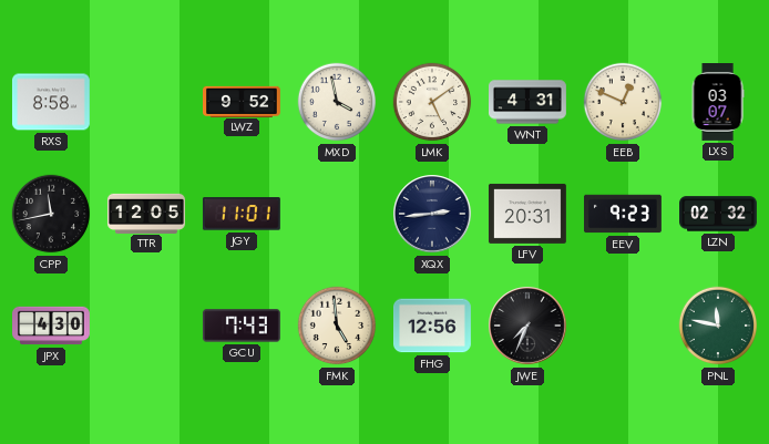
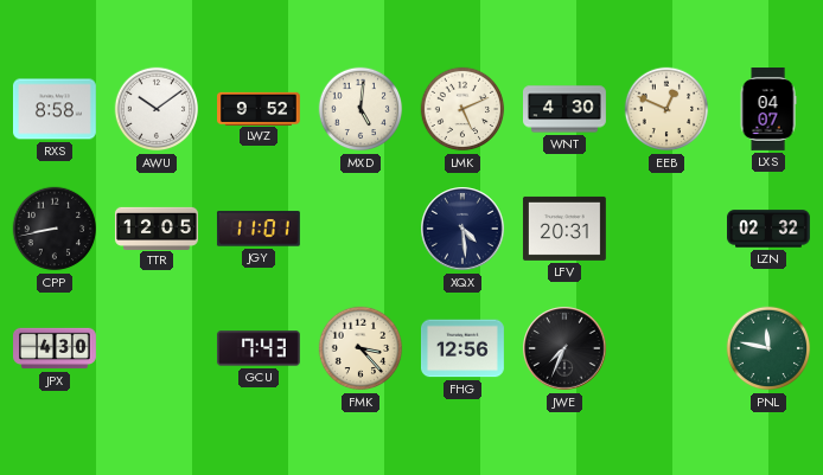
AWU: none -> 10:09 (157, 109)
MXD: 3:58 -> 5:01 (361, 109)
LMK: 5:09 -> 5:11 (462, 109)
WNT: 4:31 -> 4:30 (566, 109)
LXS: 03:07 -> 04:07 (768, 110)
CPP: 11:43 -> 8:43 (55, 229)
XQX: 2:44 -> 4:29 (462, 229)
EEV: 9:23 -> none (624, 214)
FMK: 4:59 -> 3:23 (361, 348)
